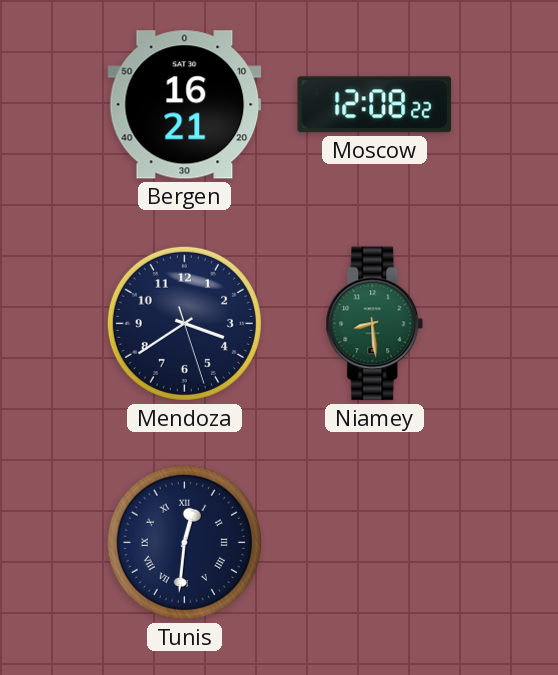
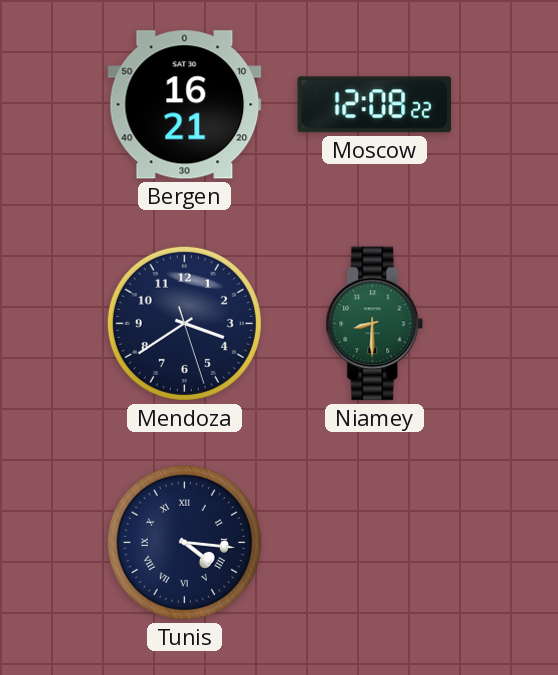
Niamey: 8:29 -> 8:30 (375, 324)
Tunis: 12:31 -> 4:16 (184, 542)
